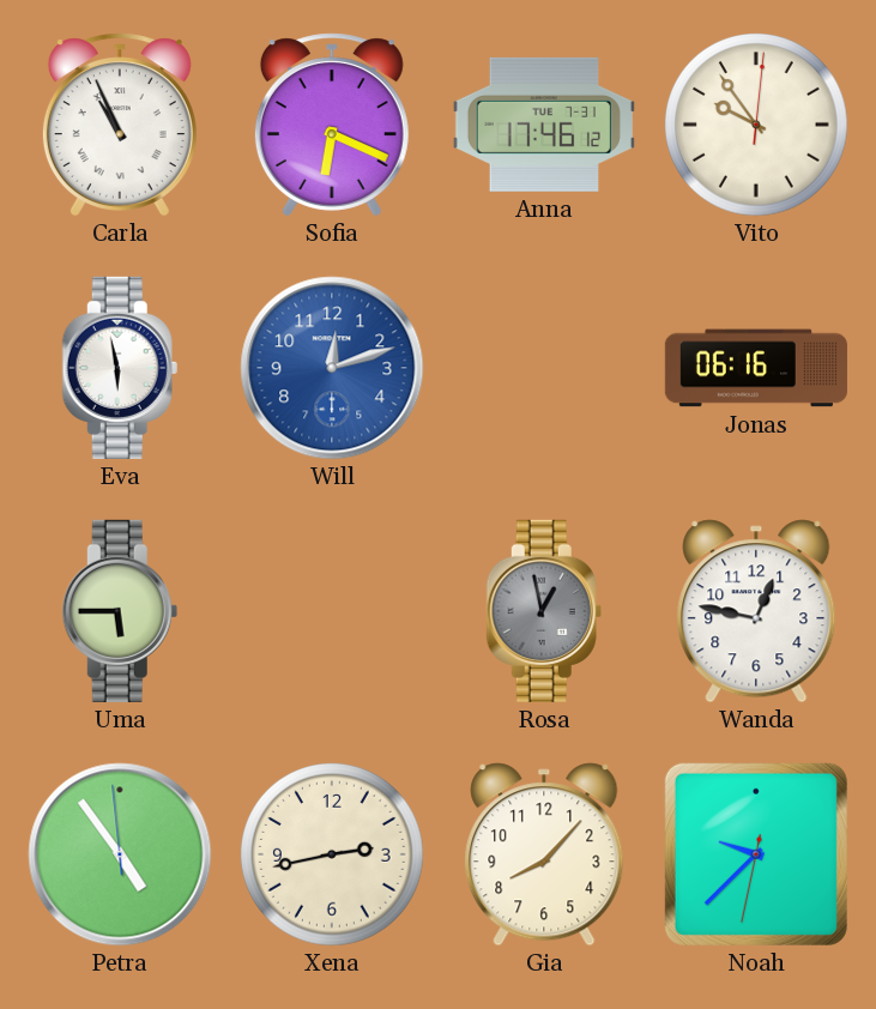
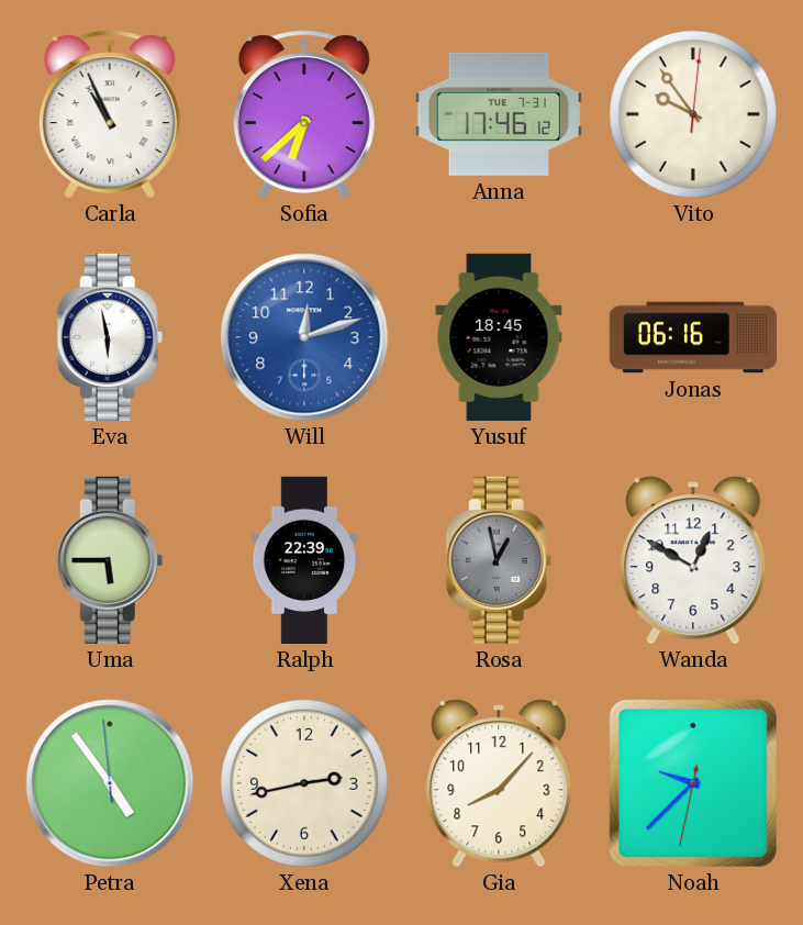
Sofia: 6:19 -> 6:38 (304, 114)
Yusuf: none -> 18:45 (499, 337)
Ralph: none -> 22:39 (304, 560)
Wanda: 12:47 -> 12:50 (693, 560)
